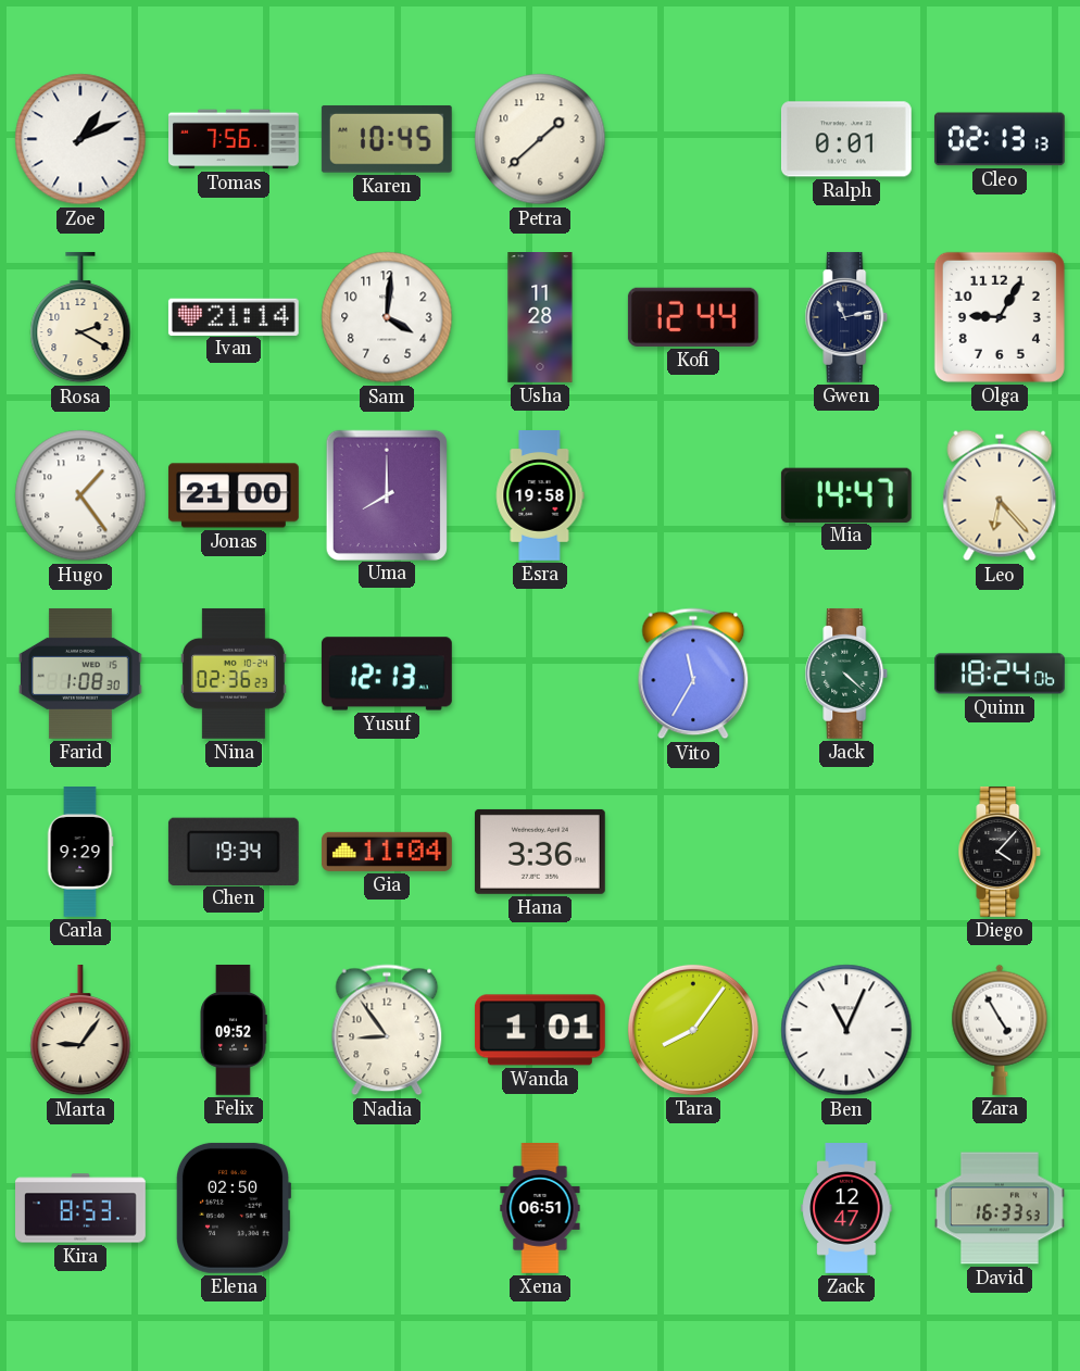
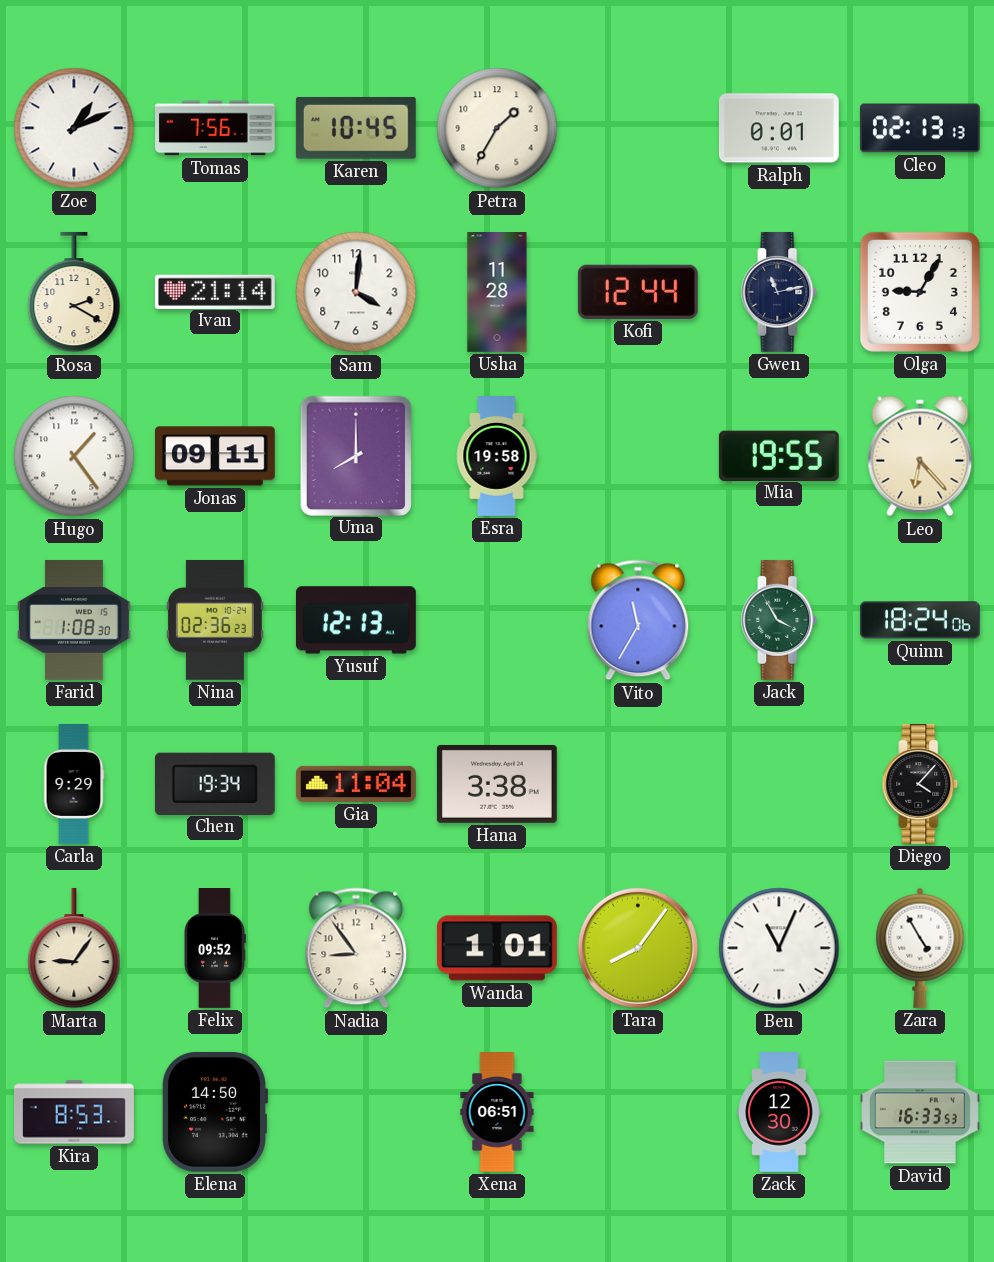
Petra: 1:38 -> 1:35 (497, 128)
Jonas: 21:00 -> 09:11 (215, 456)
Mia: 14:47 -> 19:55 (779, 455)
Jack: 4:22 -> 3:55 (779, 620)
Hana: 3:36 -> 3:38 (497, 784)
Elena: 02:50 -> 14:50 (214, 1112)
Zack: 12:47 -> 12:30 (779, 1113)
